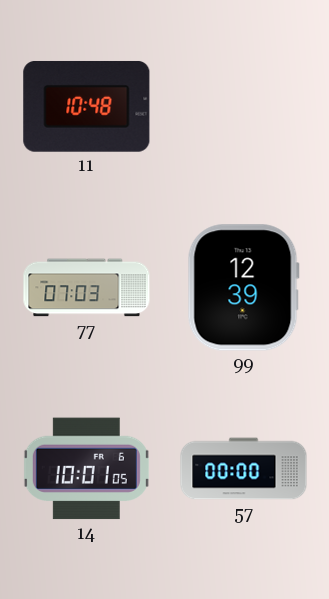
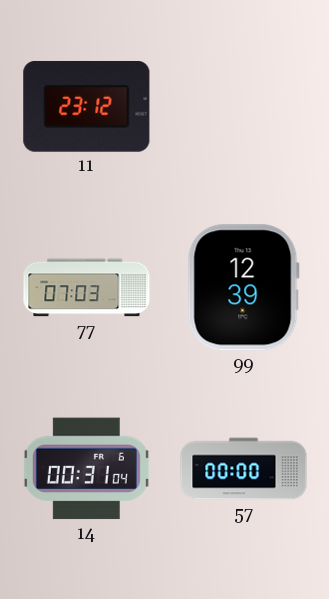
11: 10:48 -> 23:12 (87, 107)
14: 10:01 -> 00:31 (86, 469)
